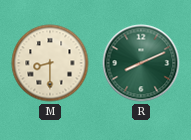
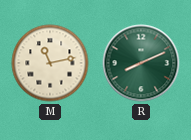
M: 8:30 -> 11:13 (50, 63)
